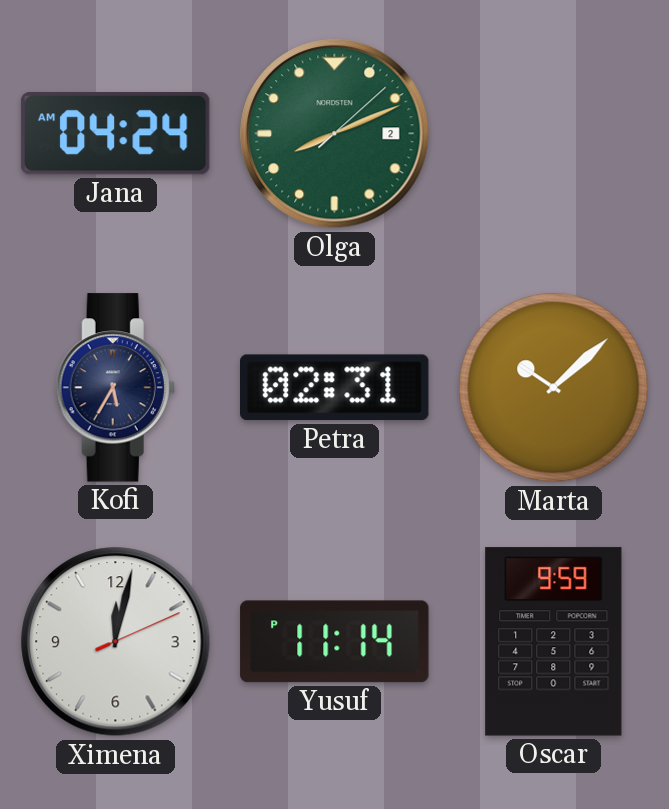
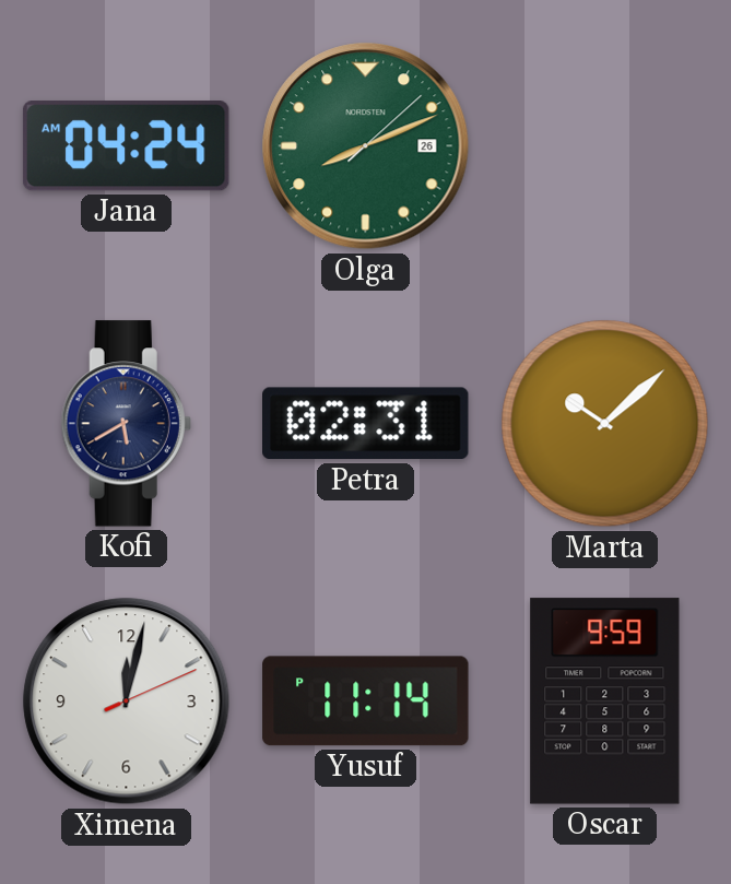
Olga date: 2 -> 26 (366, 146)
Kofi: 5:35 -> 5:40 (126, 424)
